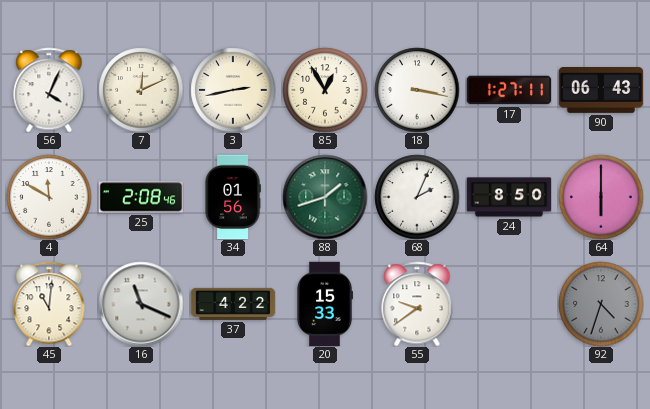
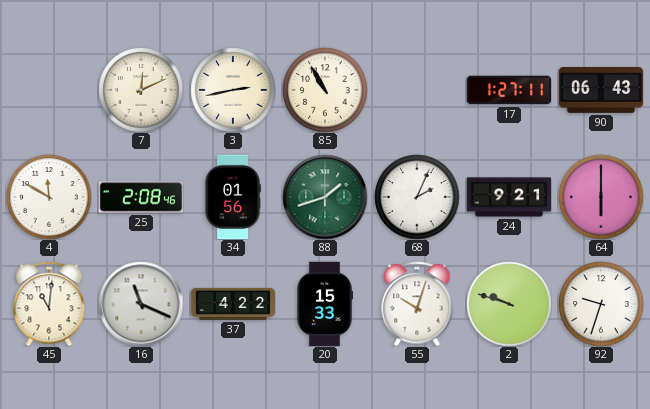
56: 4:04 -> none (49, 90)
85: 12:55 -> 10:55 (325, 90)
18: 3:17 -> none (417, 90)
24: 8:50 -> 9:21 (509, 197)
55: 9:39 -> 10:03 (417, 304)
2: none -> 9:48 (509, 304)
92: 4:33 -> 9:33 (601, 304)
92 dial: grey -> white (601, 304)
